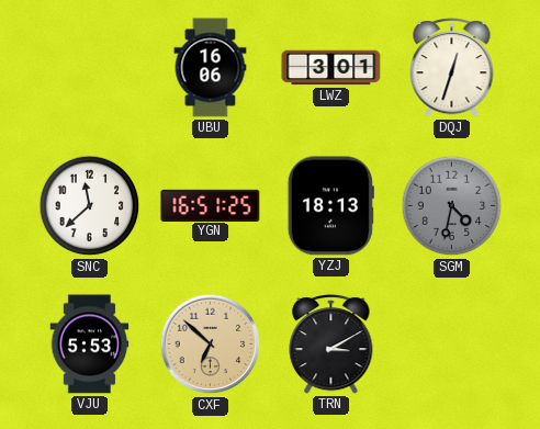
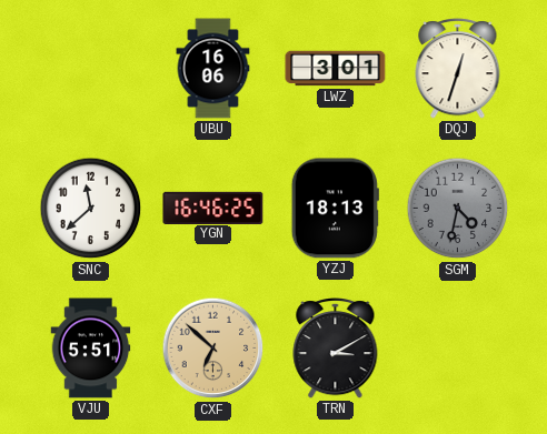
YGN: 16:51 -> 16:46 (213, 208)
VJU: 5:53 -> 5:51 (91, 349)
